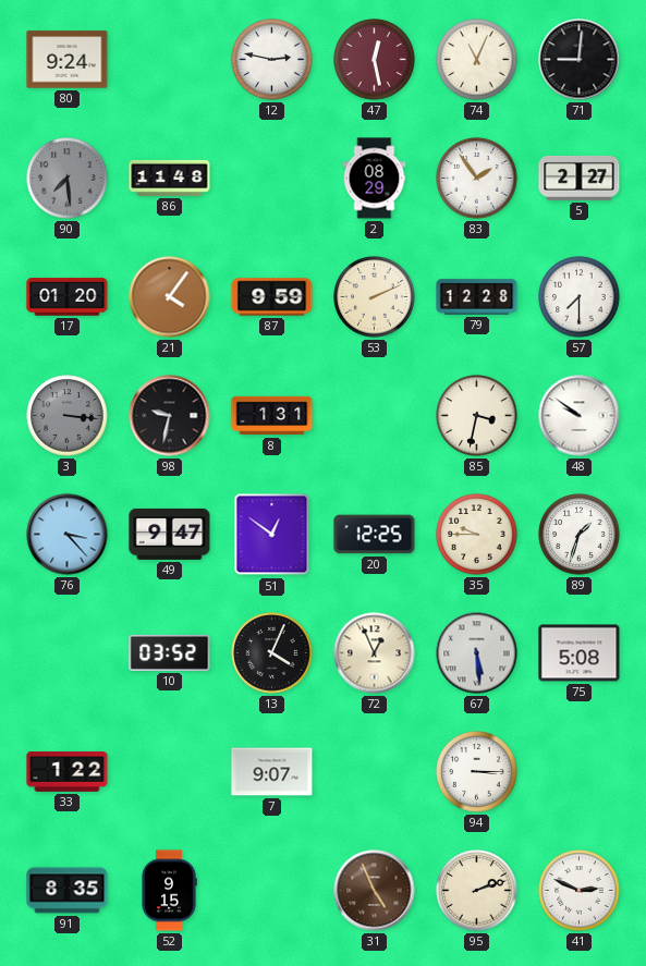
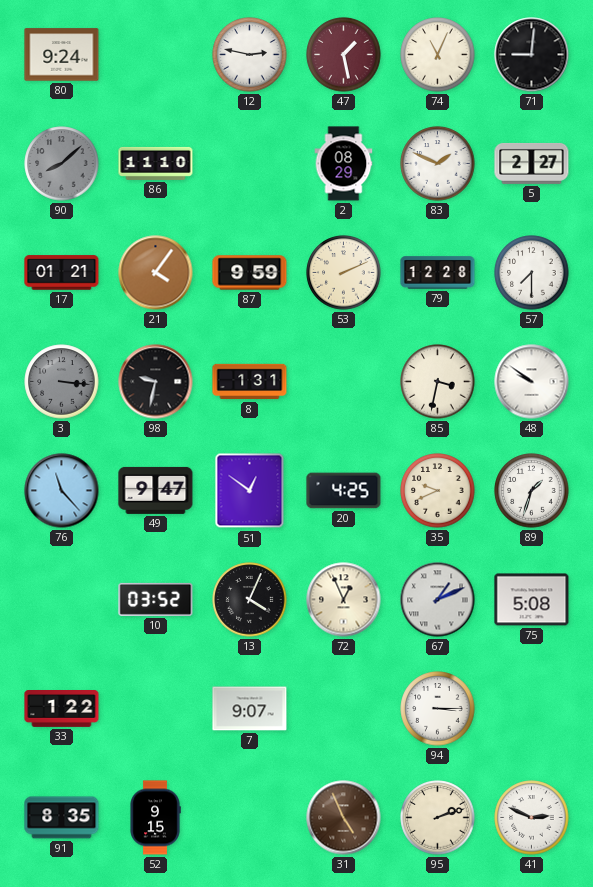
47: 12:28 -> 1:28 (344, 55)
90: 7:29 -> 8:08 (62, 164)
86: 11:48 -> 11:10 (156, 163)
83: 1:54 -> 1:49 (438, 164)
17: 01:20 -> 01:21 (62, 273)
76: 3:23 -> 11:23 (62, 491)
20: 12:25 -> 4:25 (344, 491)
35: 9:45 -> 9:41 (438, 491)
67: 5:29 -> 1:11 (438, 600)
